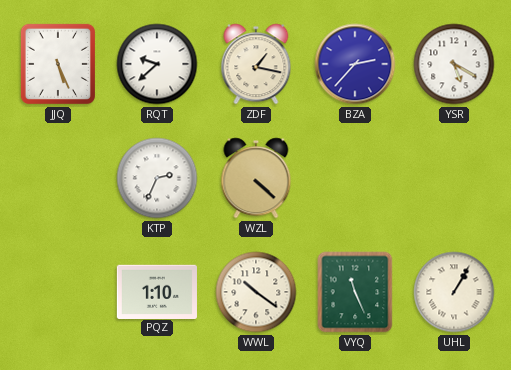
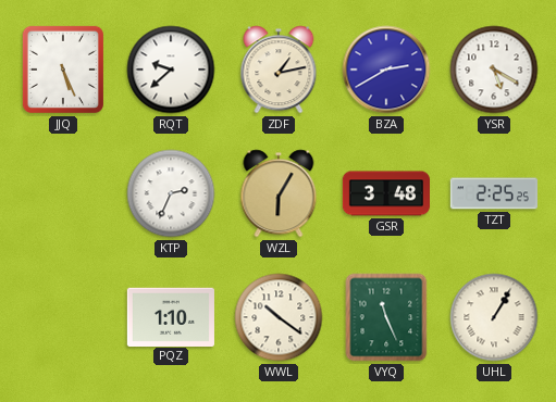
ZDF: 1:17 -> 1:13 (279, 70)
BZA: 2:37 -> 2:40 (386, 70)
WZL: 4:22 -> 6:05 (279, 193)
GSR: none -> 3:48 (385, 193)
TZT: none -> 2:25 (494, 193)
